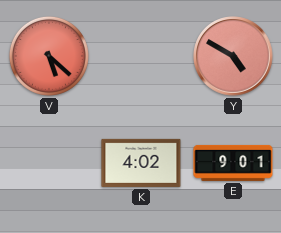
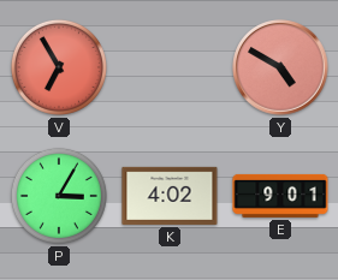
V: 5:22 -> 6:55 (59, 67)
P: none -> 3:05 (59, 196)
